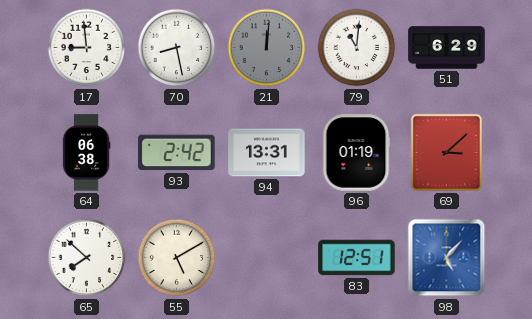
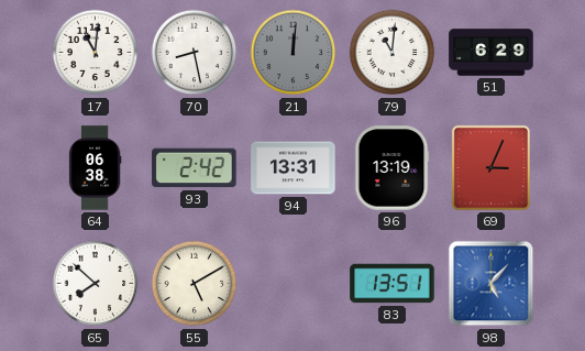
17: 8:59 -> 11:01 (96, 53)
96: 01:19 -> 13:19 (391, 168)
69: 3:08 -> 3:04 (490, 167)
83: 12:51 -> 13:51 (393, 284)
